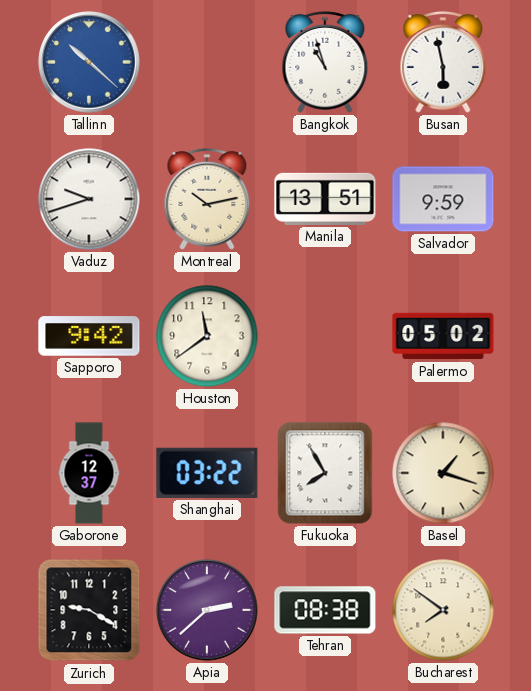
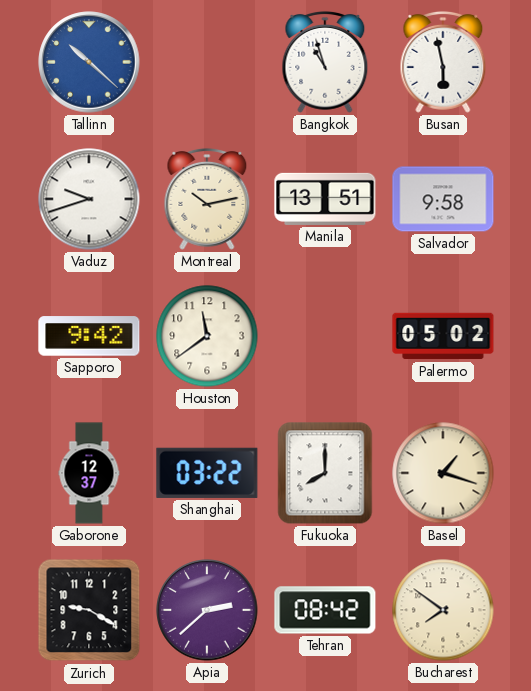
Salvador: 9:59 -> 9:58 (443, 199)
Fukuoka: 7:55 -> 8:00 (325, 473)
Tehran: 08:38 -> 08:42 (325, 610)
